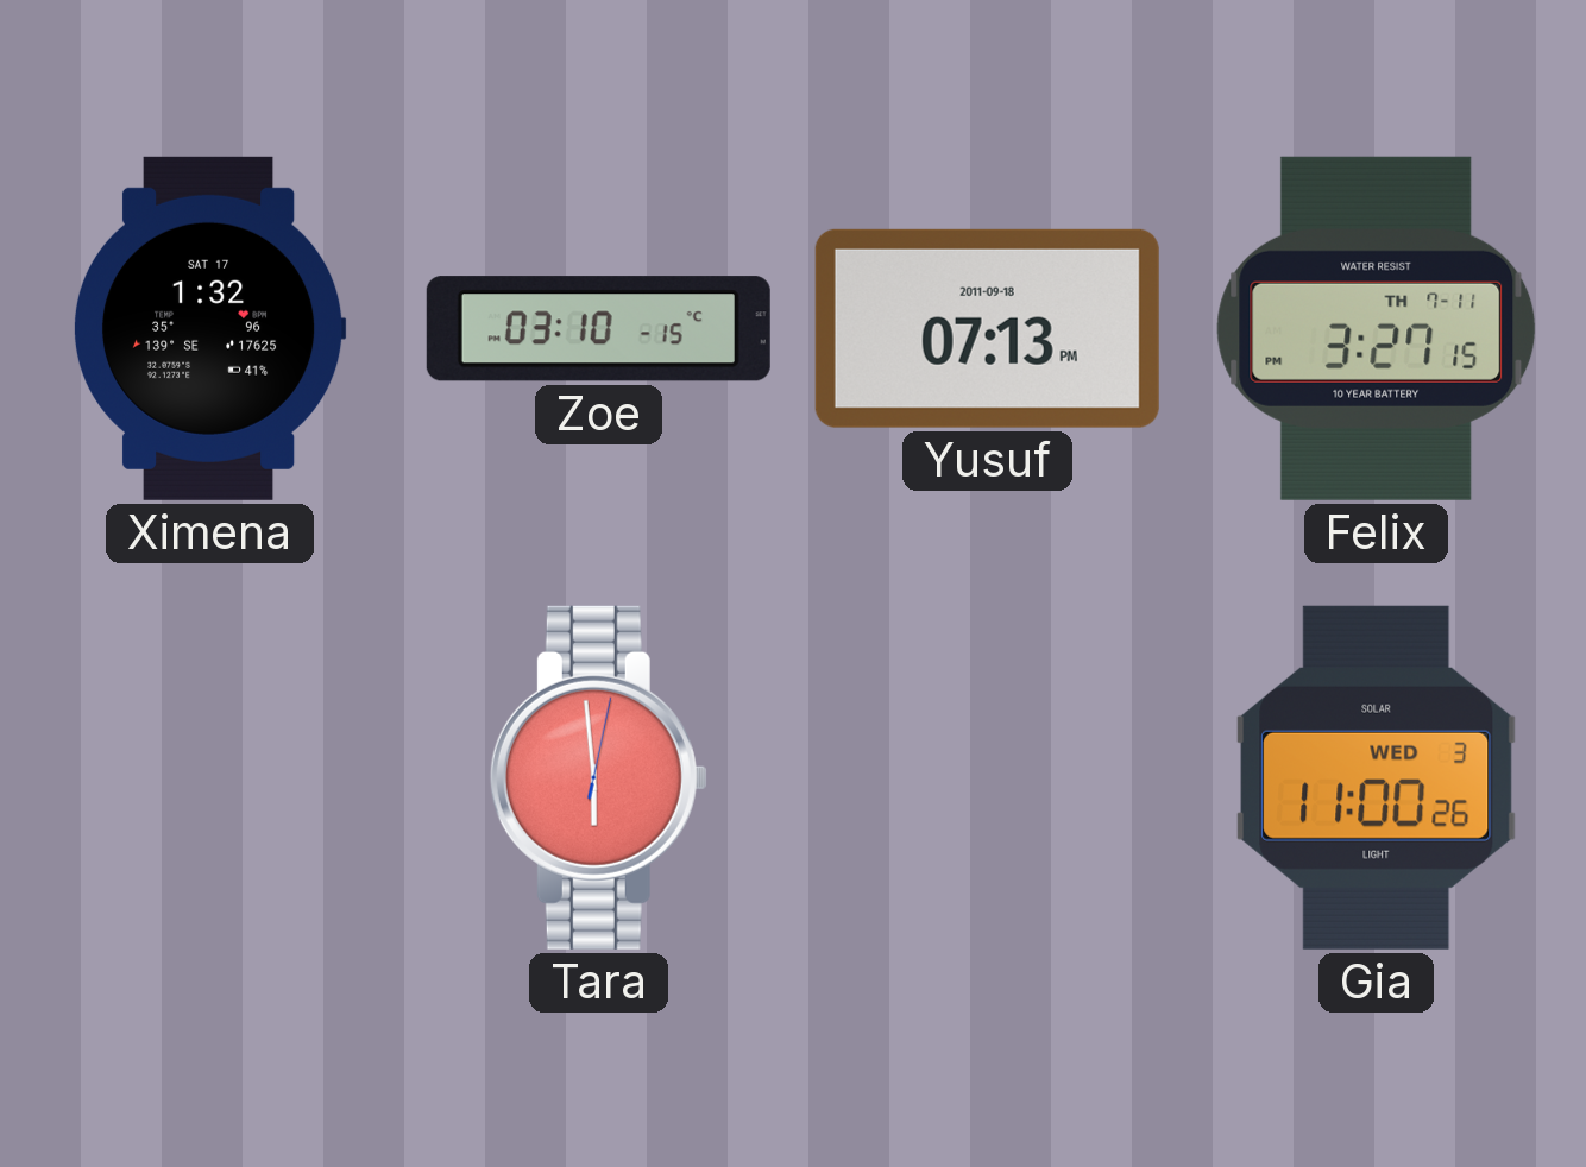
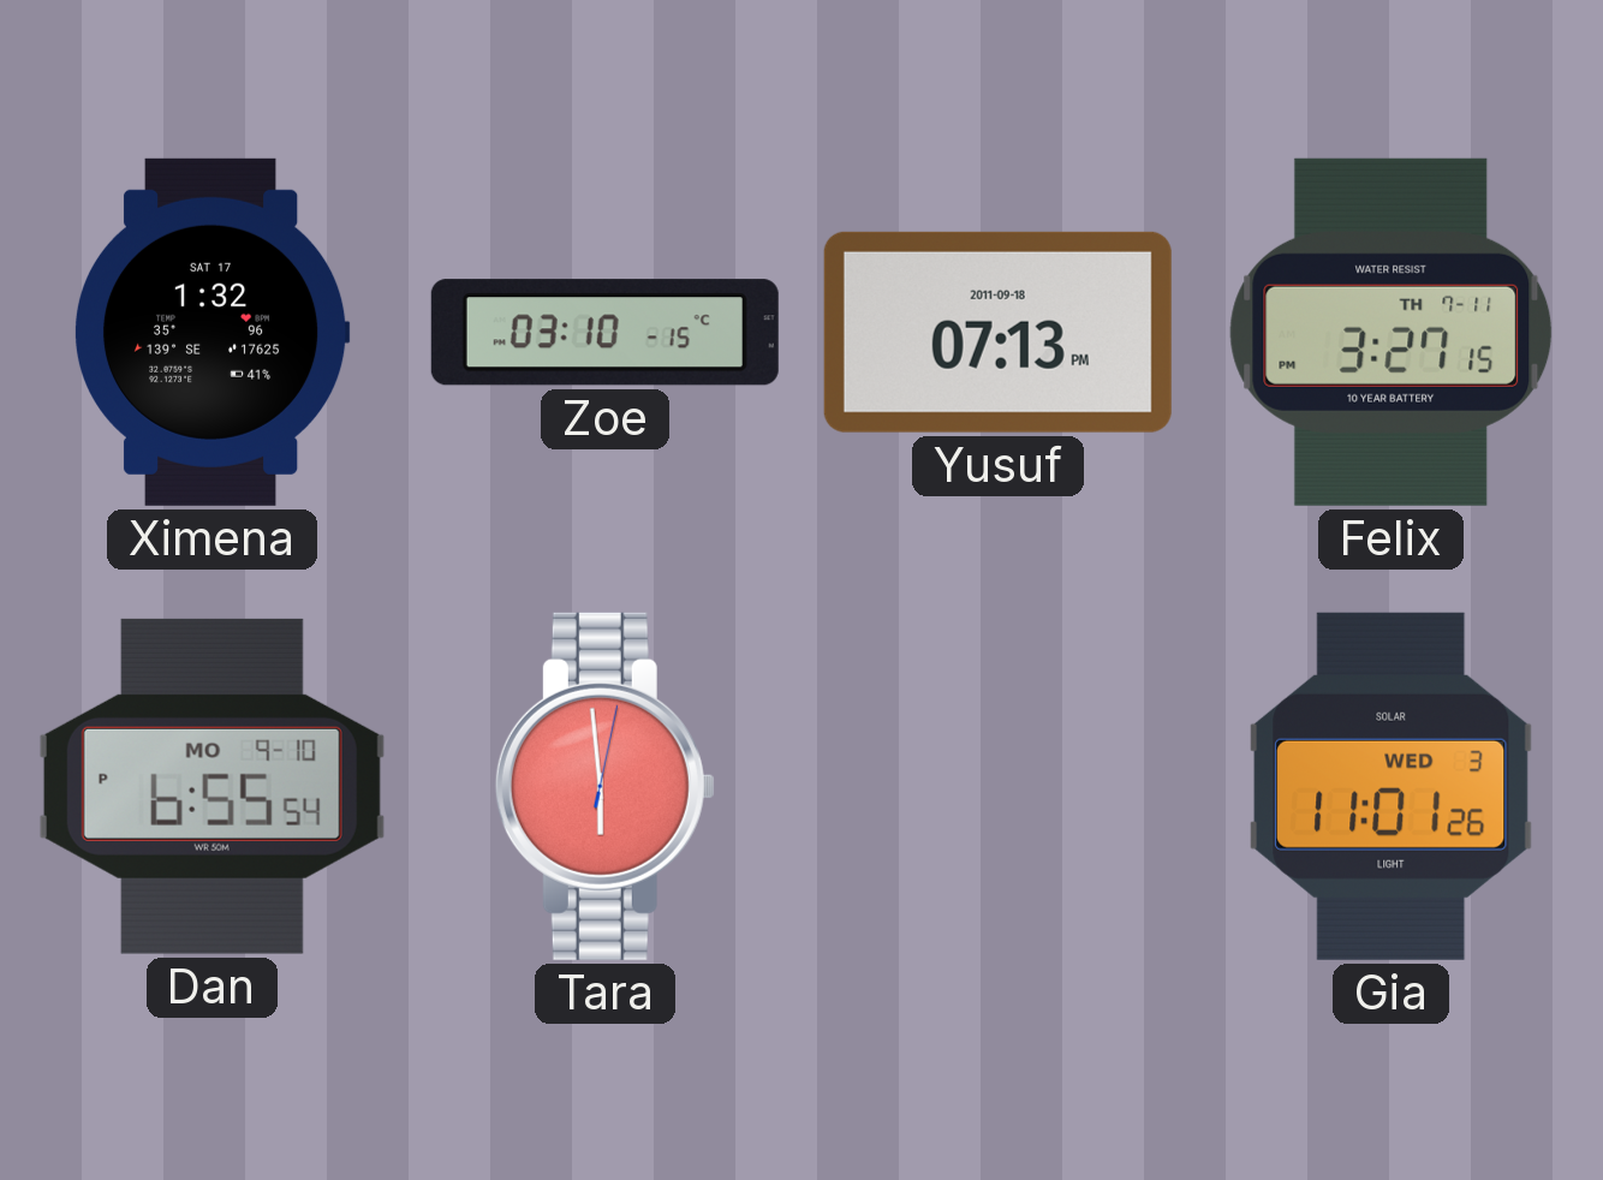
Dan: none -> 6:55 (211, 786)
Gia: 11:00 -> 11:01 (1392, 786)
